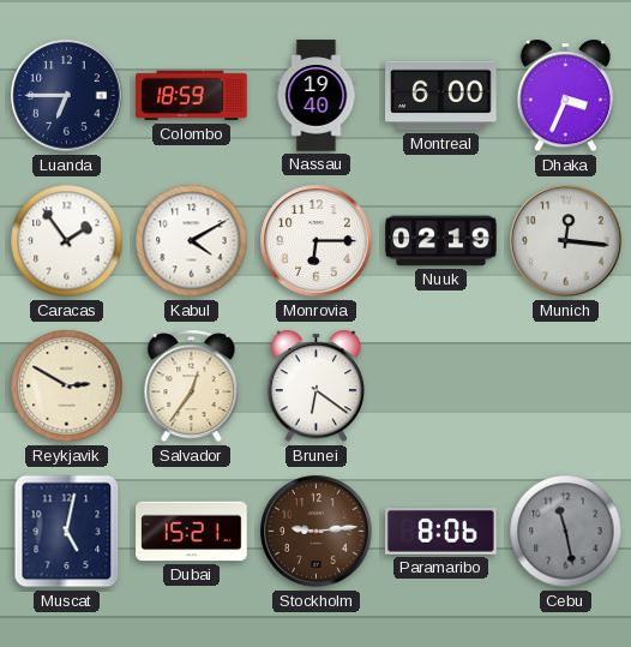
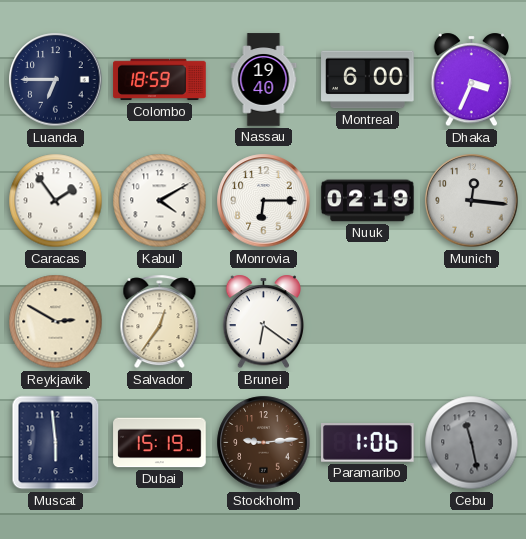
Muscat: 5:02 -> 5:59 (56, 443)
Dubai: 15:21 -> 15:19 (160, 443)
Paramaribo: 8:06 -> 1:06 (368, 443)
